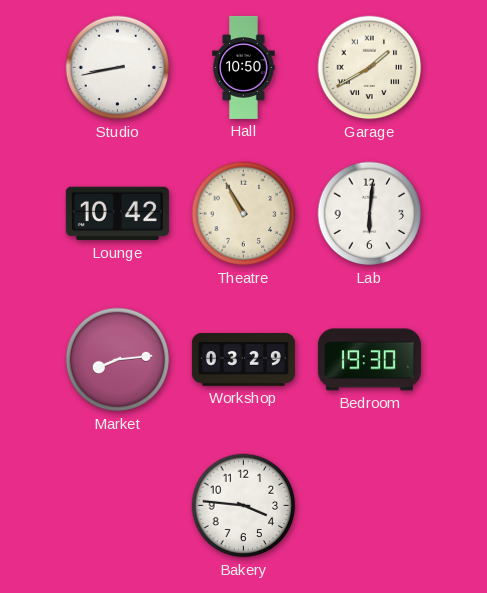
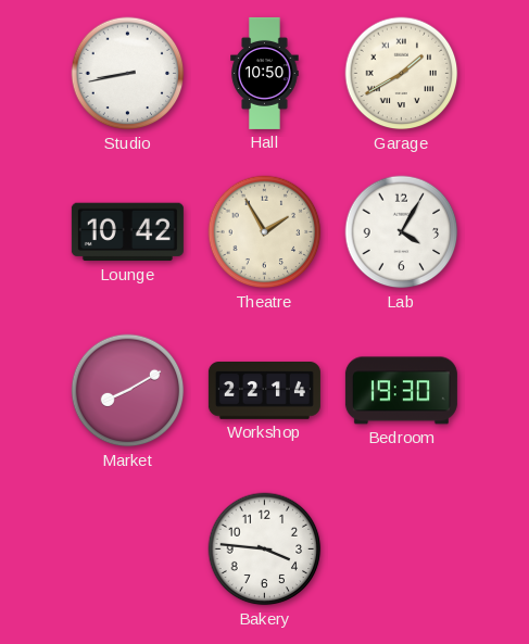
Theatre: 10:55 -> 1:55 (265, 232)
Lab: 6:01 -> 4:05 (402, 232)
Market: 8:14 -> 8:10 (128, 391)
Workshop: 03:29 -> 22:14 (264, 391)
